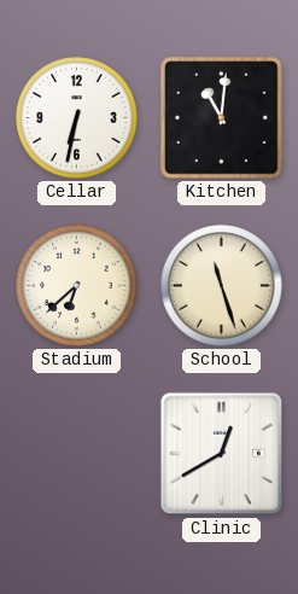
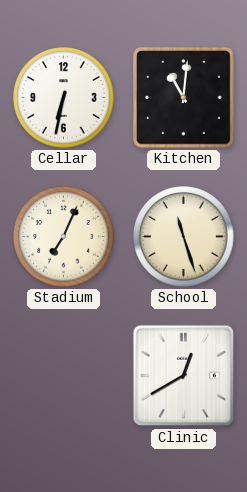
Stadium: 6:38 -> 7:04 (64, 237)
